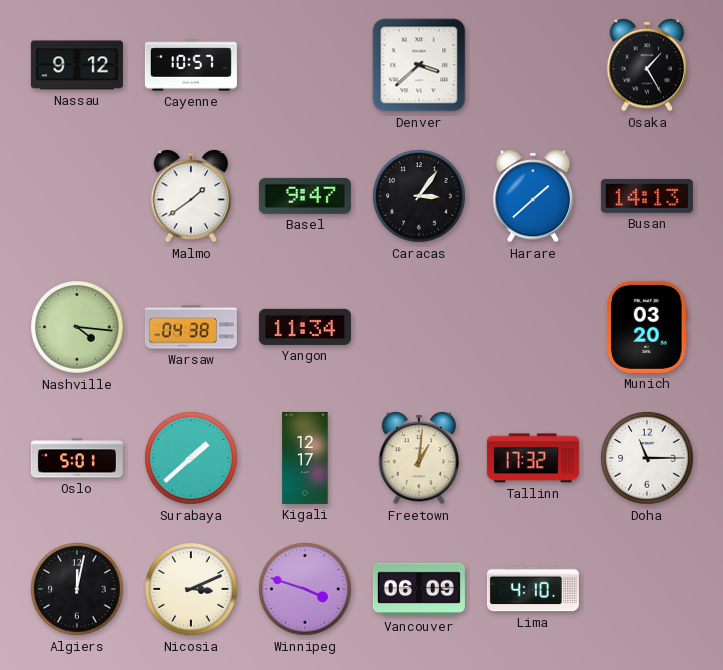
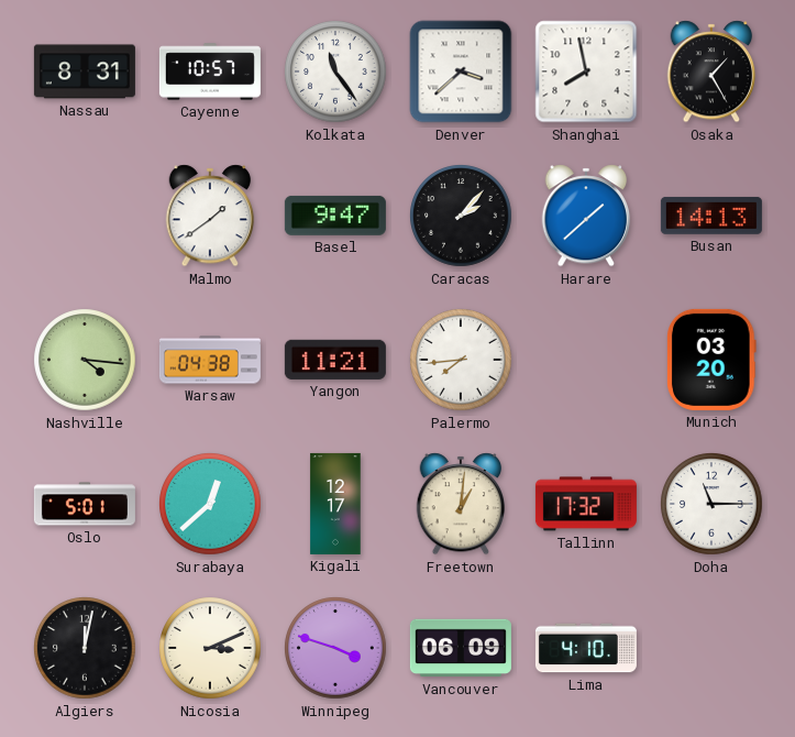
Nassau: 9:12 -> 8:31 (85, 71)
Kolkata: none -> 11:24 (335, 71)
Shanghai: none -> 7:58 (586, 71)
Caracas: 3:06 -> 2:07 (461, 216)
Yangon: 11:34 -> 11:21 (335, 360)
Palermo: none -> 7:44 (461, 360)
Surabaya: 1:38 -> 12:38 (210, 504)
